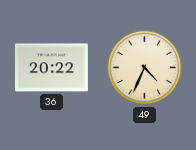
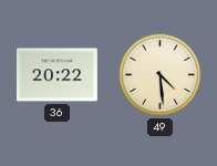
49: 4:34 -> 4:29 (161, 75)
